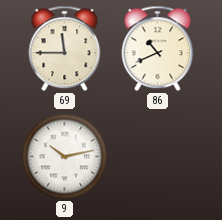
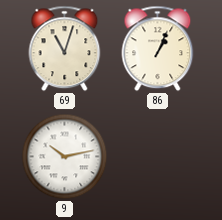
69: 11:45 -> 11:03 (65, 49)
86: 10:41 -> 1:04 (158, 49)
